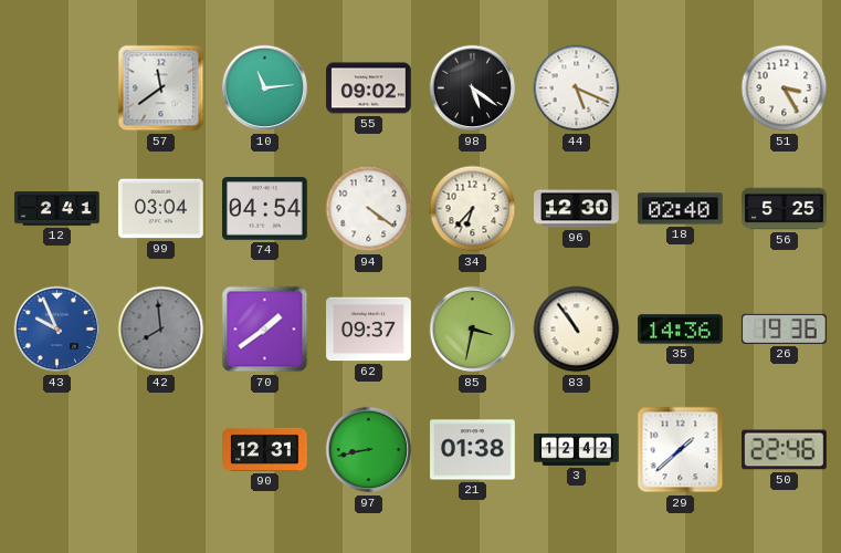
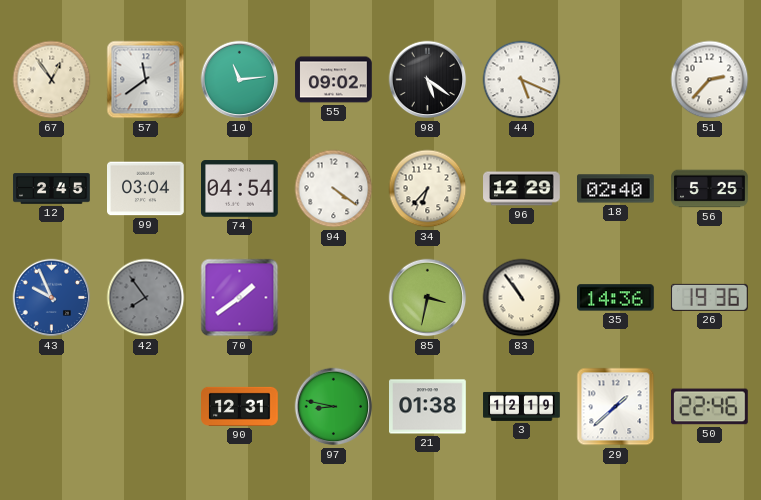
67: none -> 12:54 (52, 80)
51: 3:25 -> 2:37 (710, 80)
12: 2:41 -> 2:45 (52, 189)
96: 12:30 -> 12:29 (522, 189)
42: 7:59 -> 7:54 (146, 298)
62: 09:37 -> none (369, 330)
97: 8:43 -> 8:47 (334, 407)
3: 12:42 -> 12:19 (522, 406)
